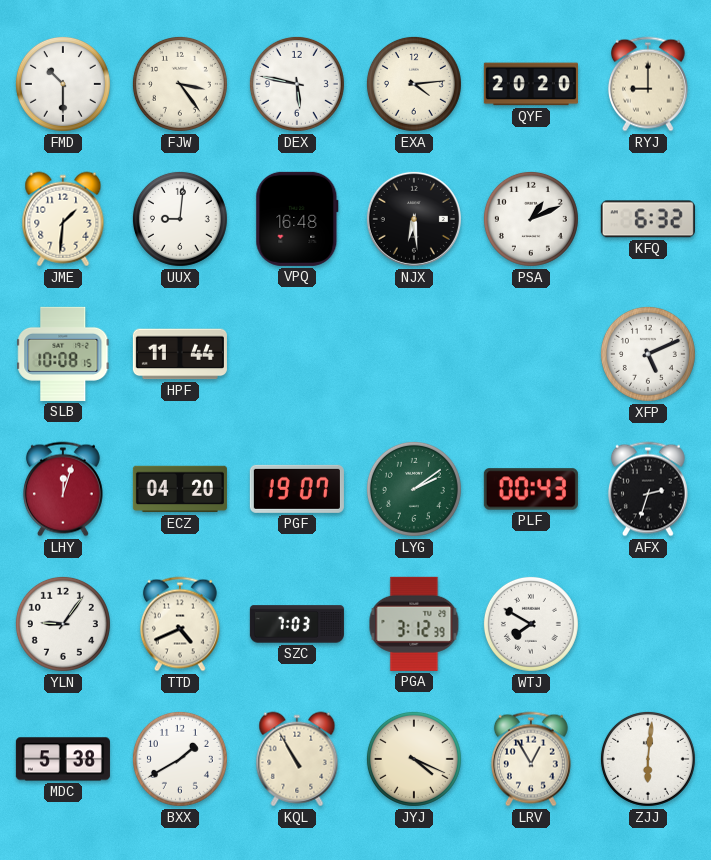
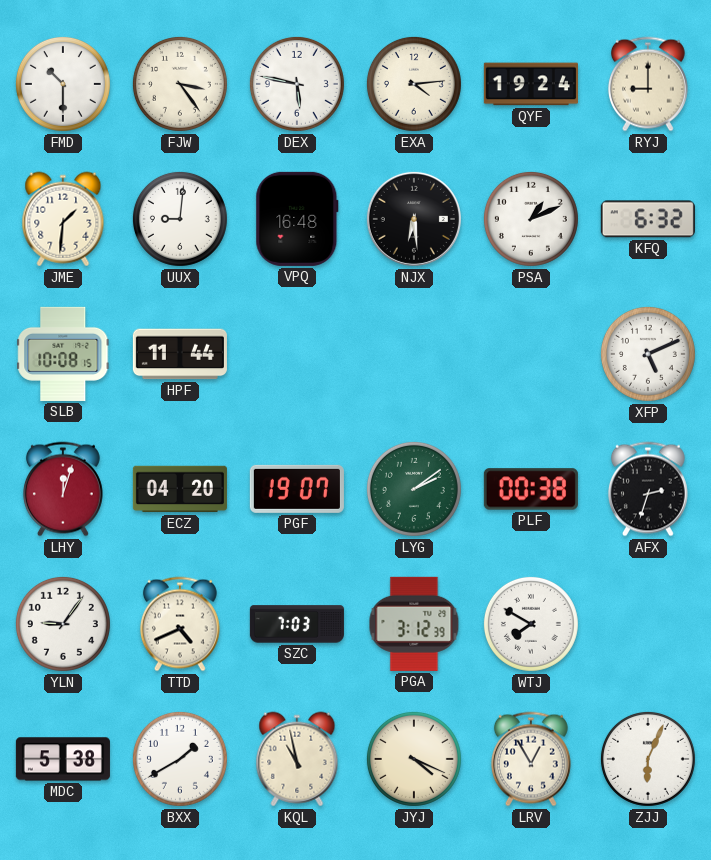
QYF: 20:20 -> 19:24 (531, 84)
PLF: 00:43 -> 00:38 (531, 489)
KQL: 10:55 -> 10:58 (297, 759)
ZJJ: 6:01 -> 6:04 (648, 759)
